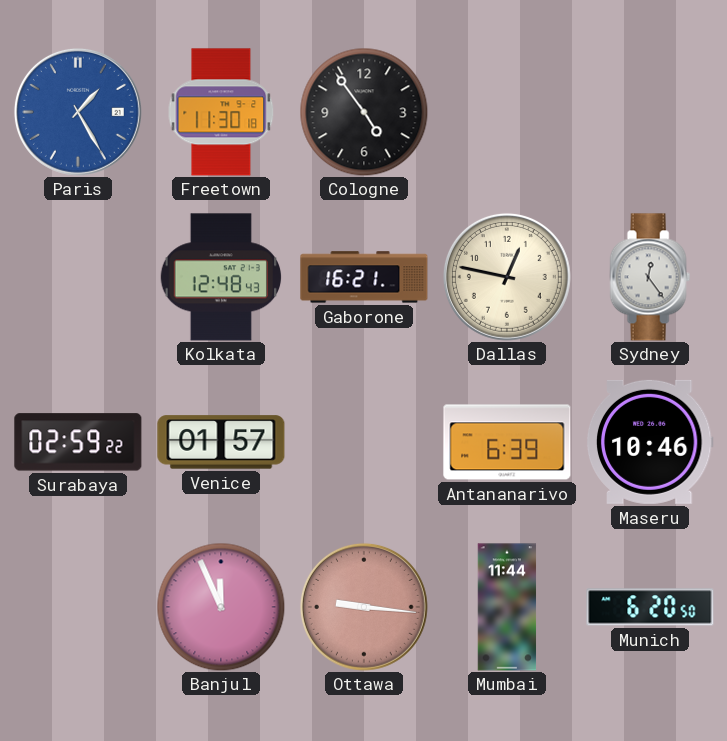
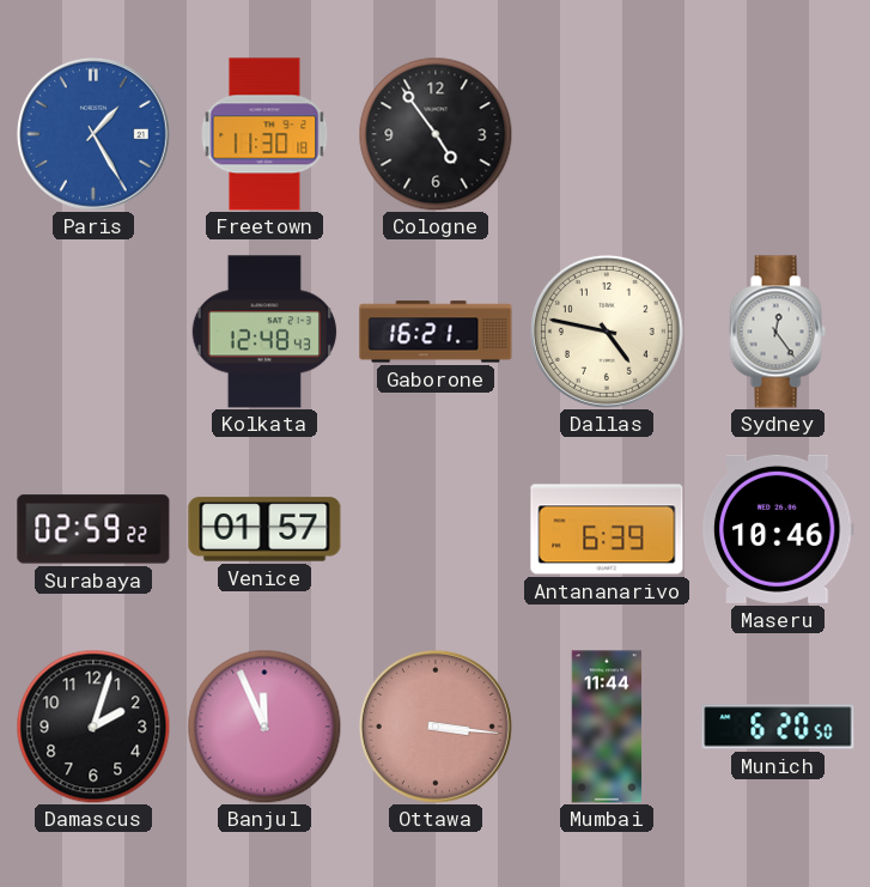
Dallas: 12:47 -> 4:47 (607, 332)
Damascus: none -> 2:03 (93, 727)
Ottawa: 9:16 -> 3:16 (436, 727)
